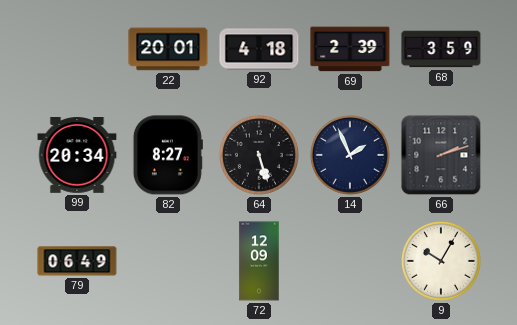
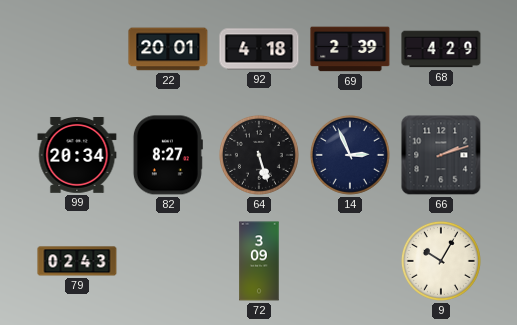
68: 3:59 -> 4:29 (441, 49)
14: 1:56 -> 2:56 (350, 155)
79: 06:49 -> 02:43 (77, 261)
72: 12:09 -> 3:09 (259, 261)
